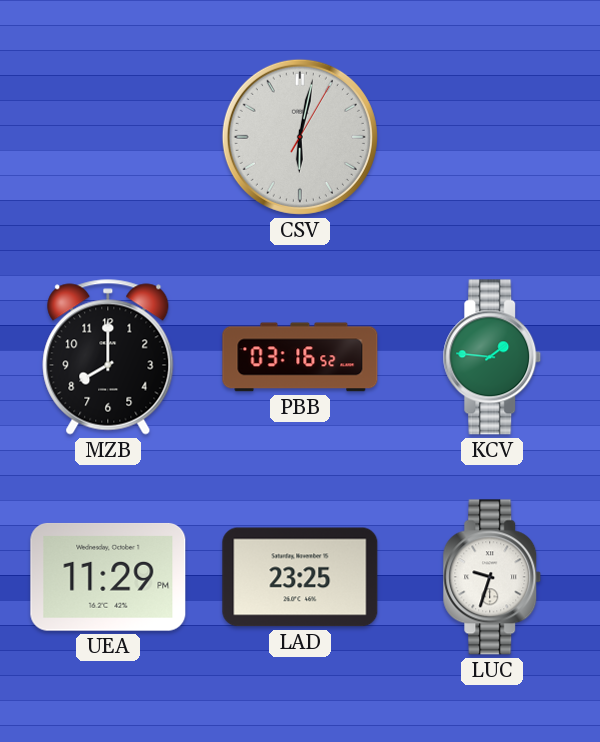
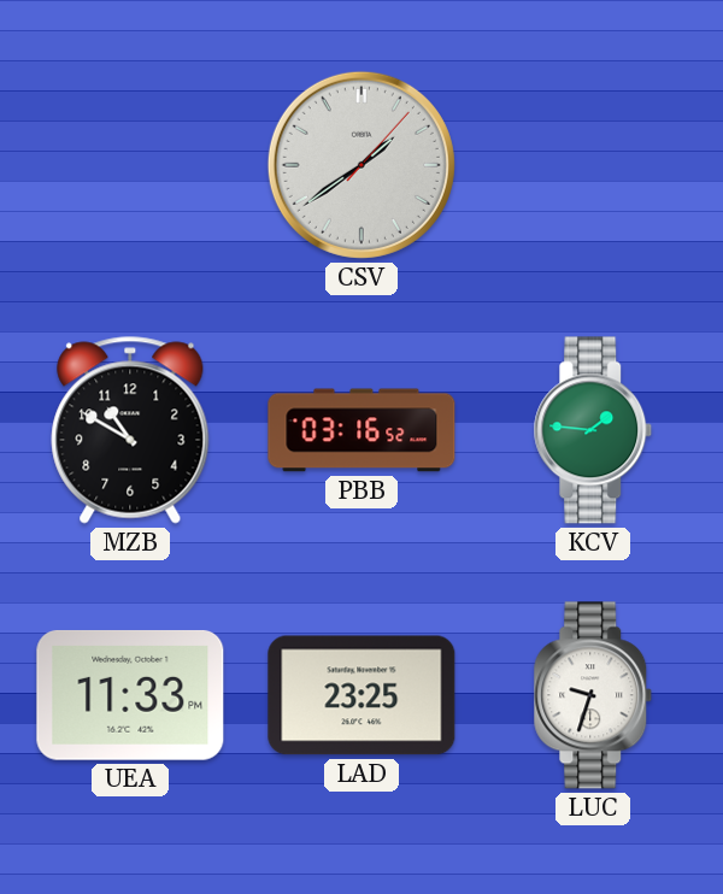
CSV: 6:02 -> 1:39 (361, 165)
MZB: 8:00 -> 10:50 (130, 430)
UEA: 11:29 -> 11:33 (130, 695)
